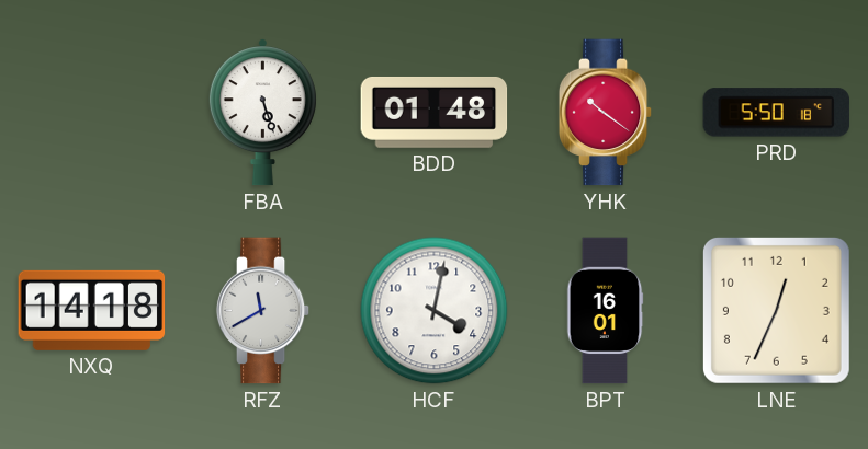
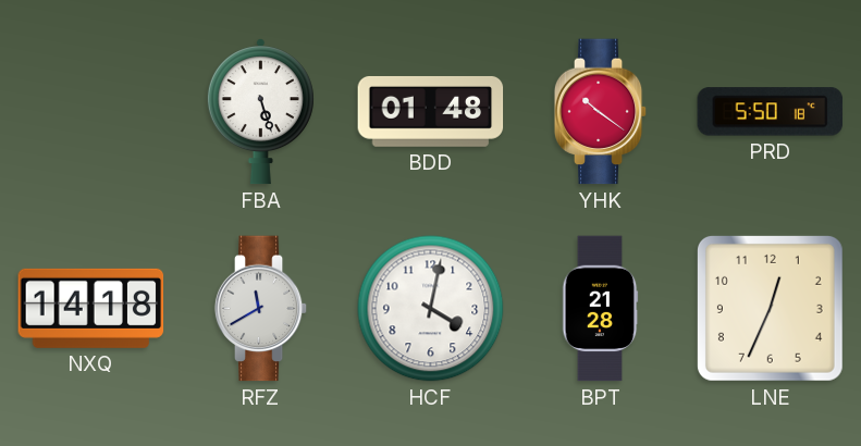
BPT: 16:01 -> 21:28 (600, 309)
